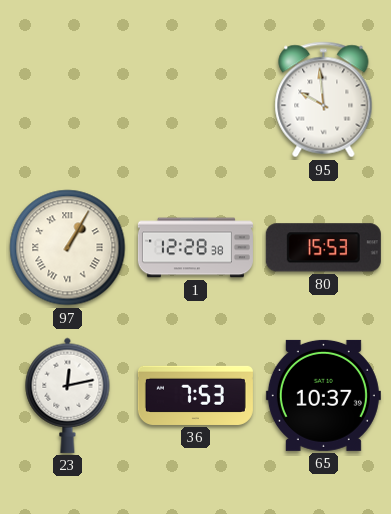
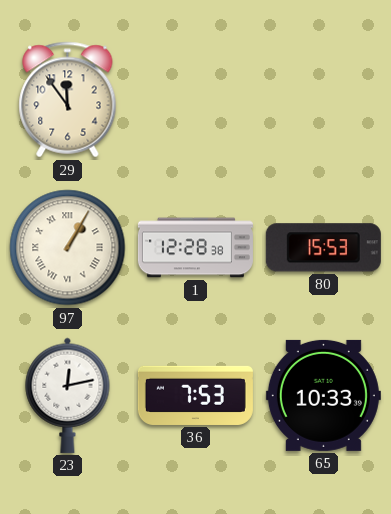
29: none -> 11:54 (68, 100)
95: 9:59 -> none (324, 100)
65: 10:37 -> 10:33 (323, 395)
